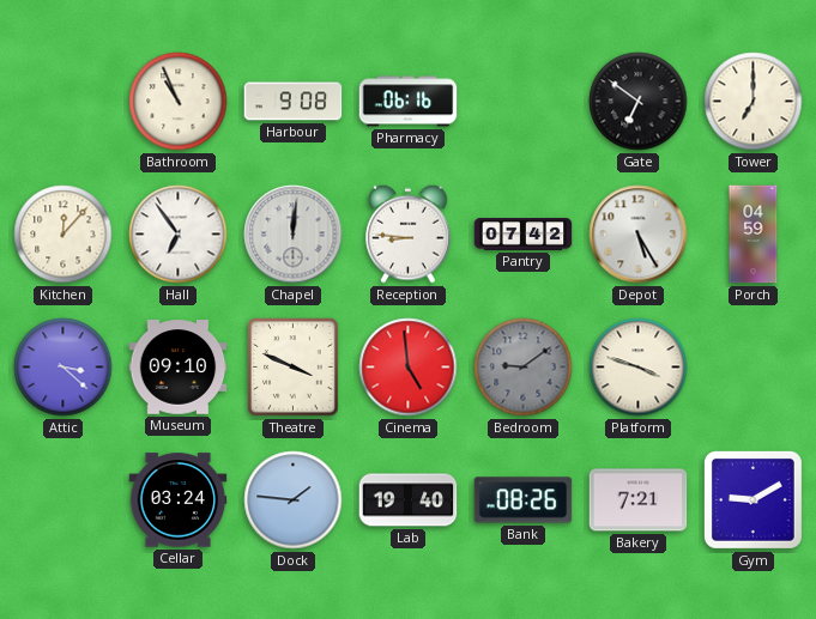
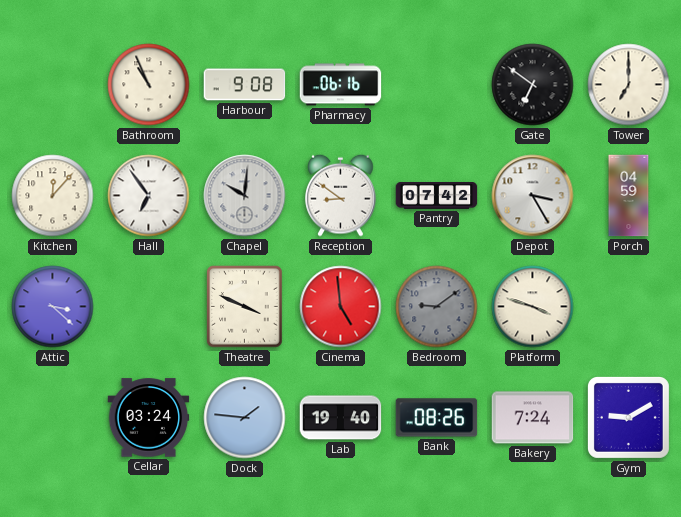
Chapel: 12:01 -> 10:01 (245, 196)
Reception: 8:46 -> 8:51 (341, 195)
Depot: 5:25 -> 3:25 (533, 196)
Museum: 09:10 -> none (179, 368)
Bakery: 7:21 -> 7:24 (533, 418)
